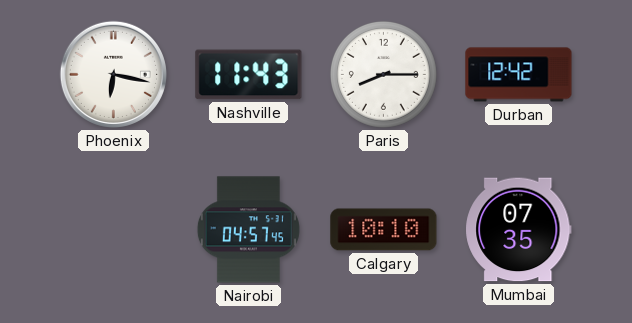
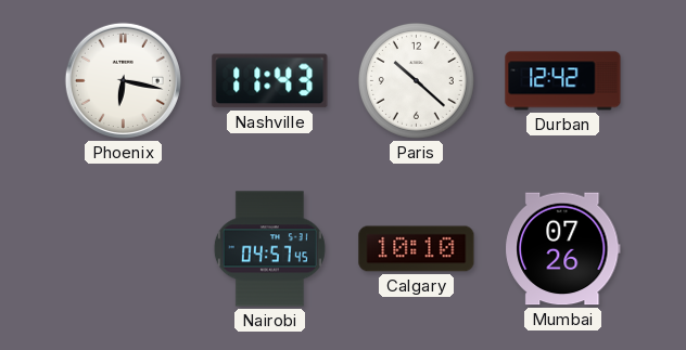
Paris: 8:15 -> 10:22 (417, 81)
Mumbai: 07:35 -> 07:26 (563, 249)
